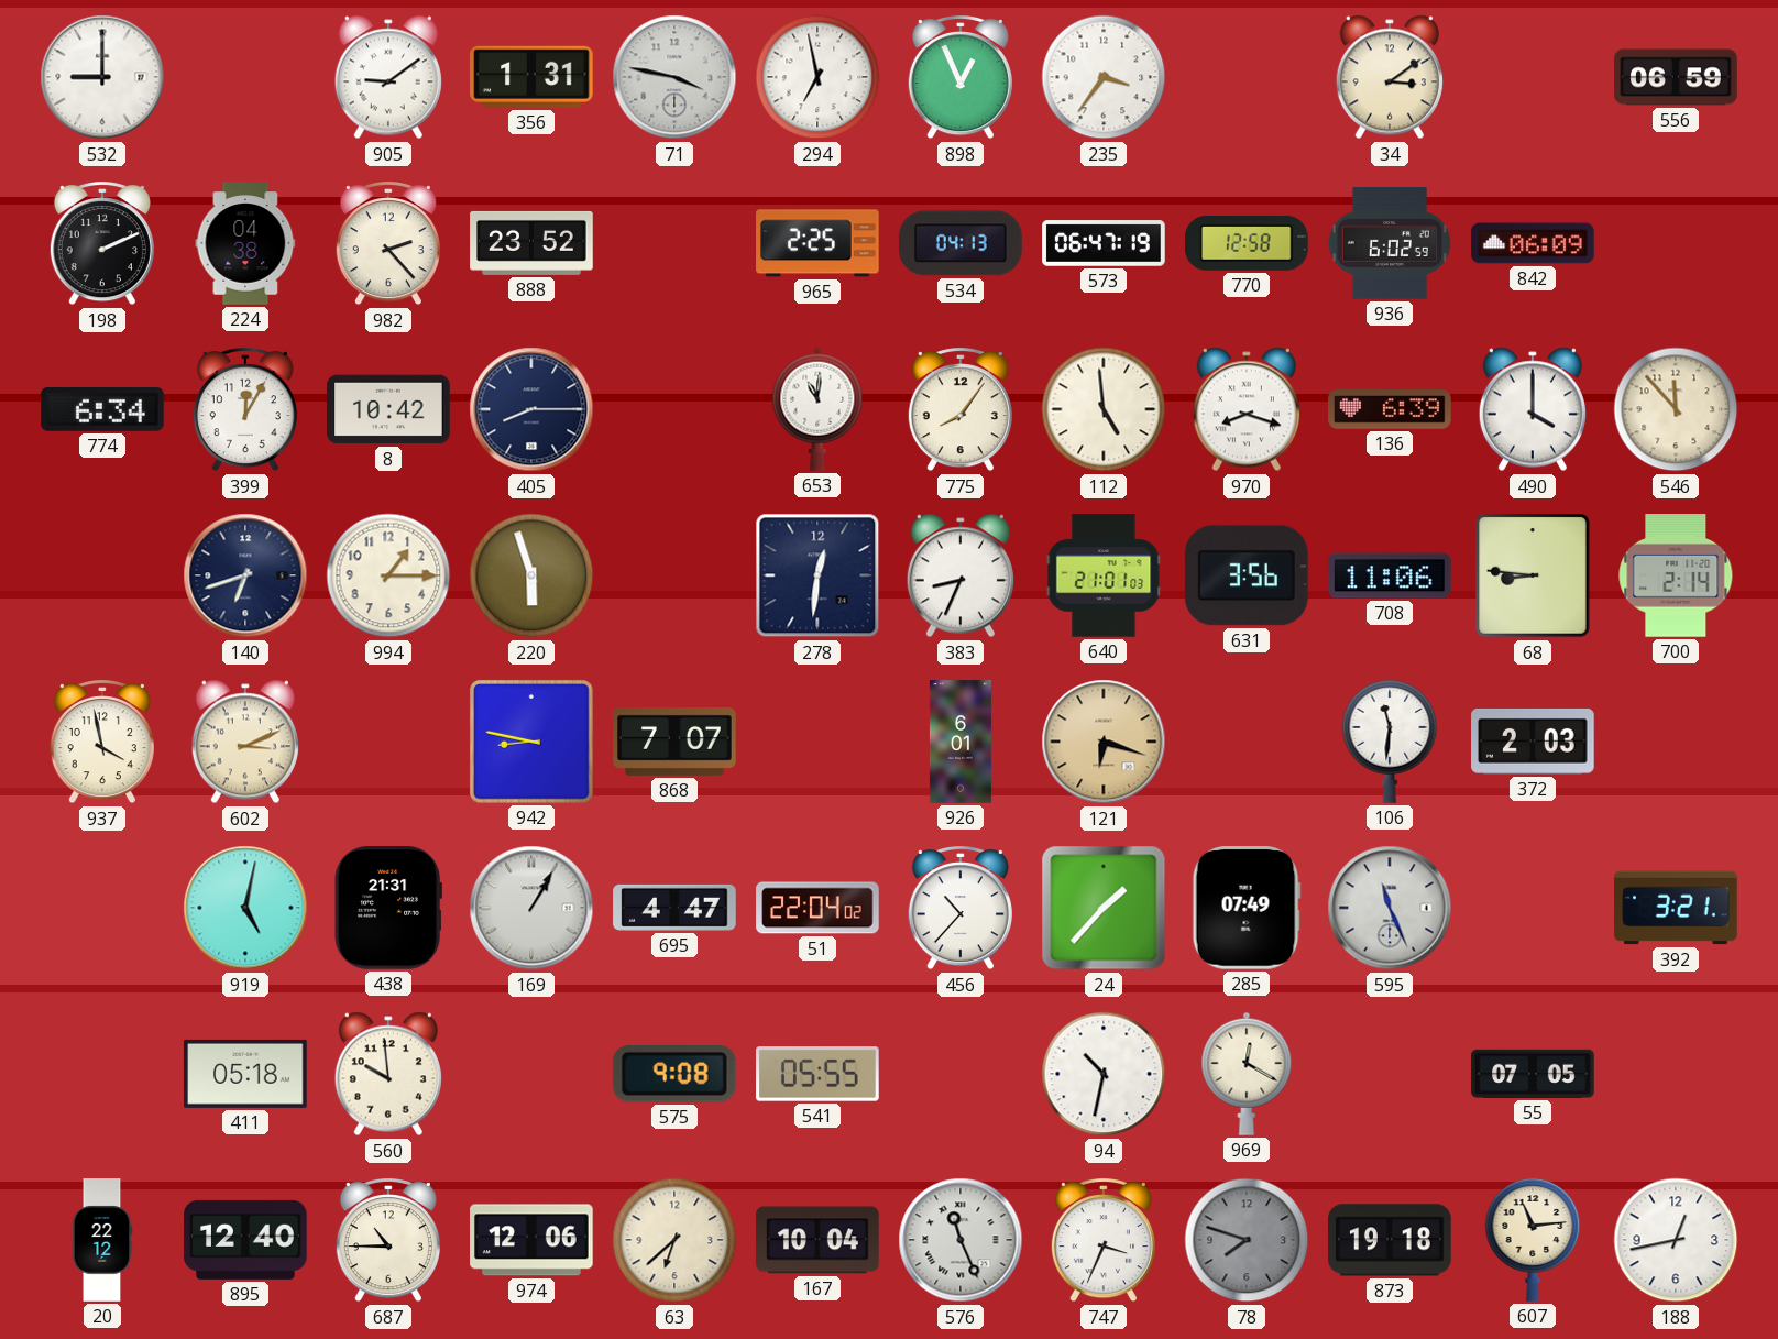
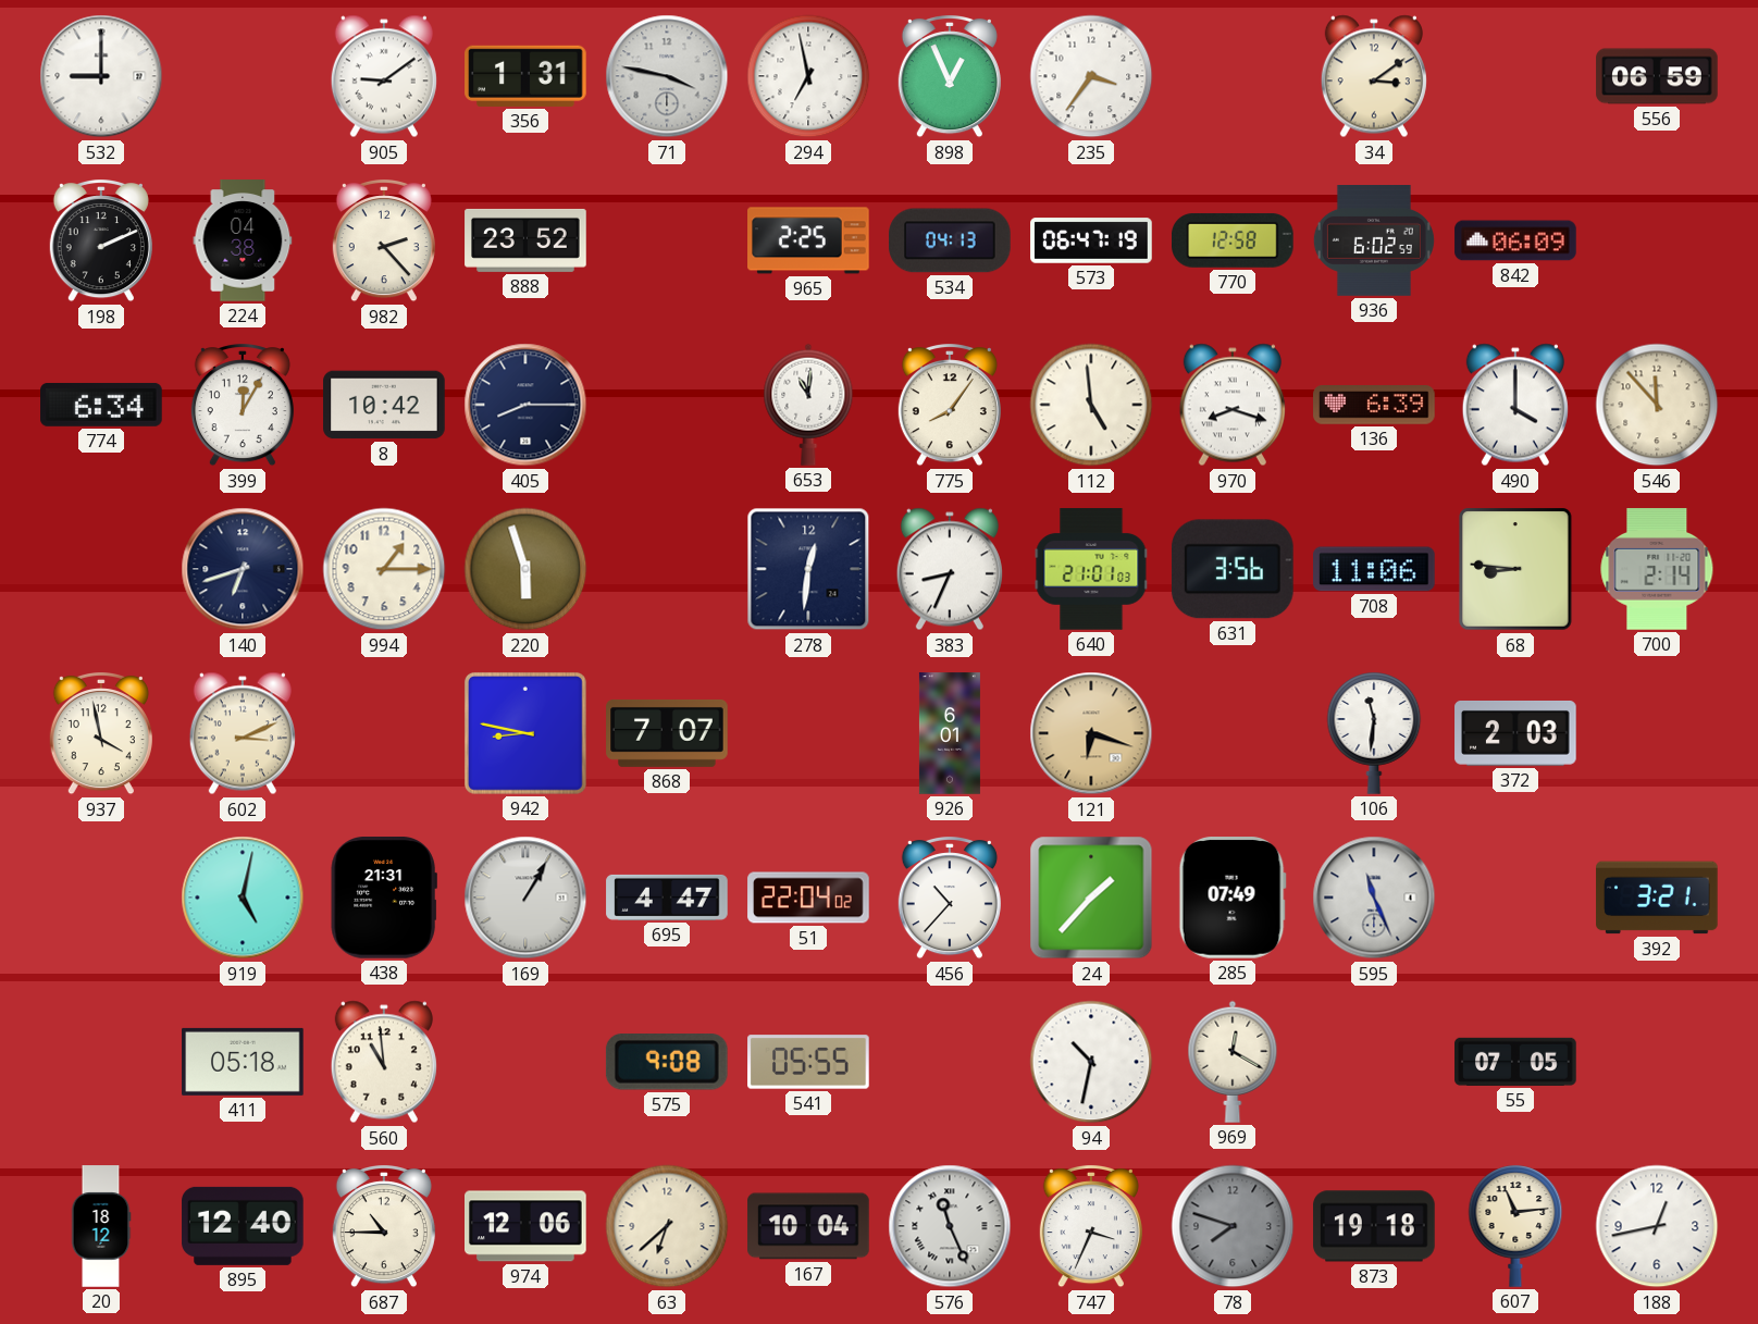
560: 9:59 -> 10:59 (384, 1062)
20: 22:12 -> 18:12 (101, 1226)
